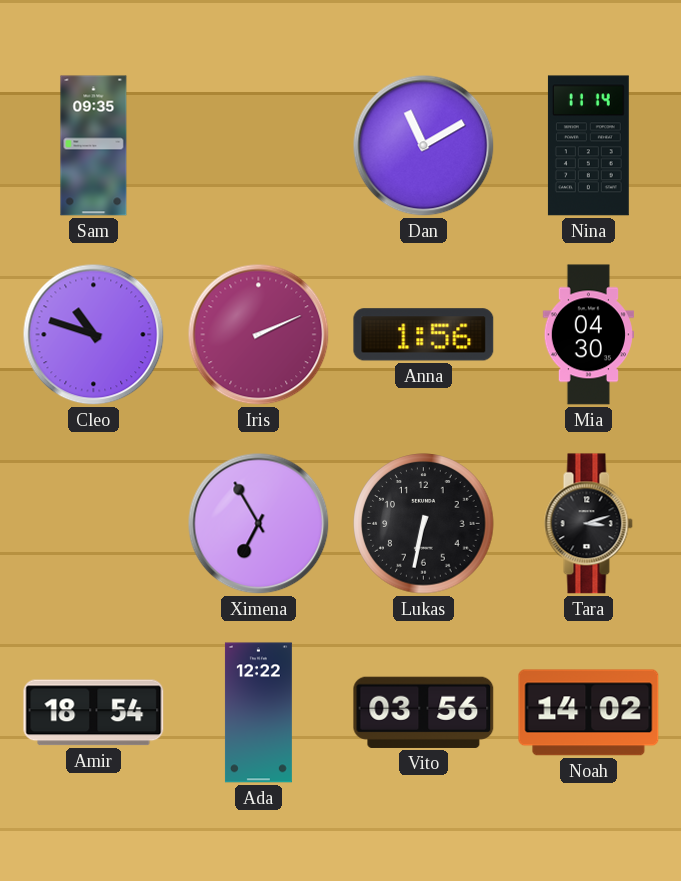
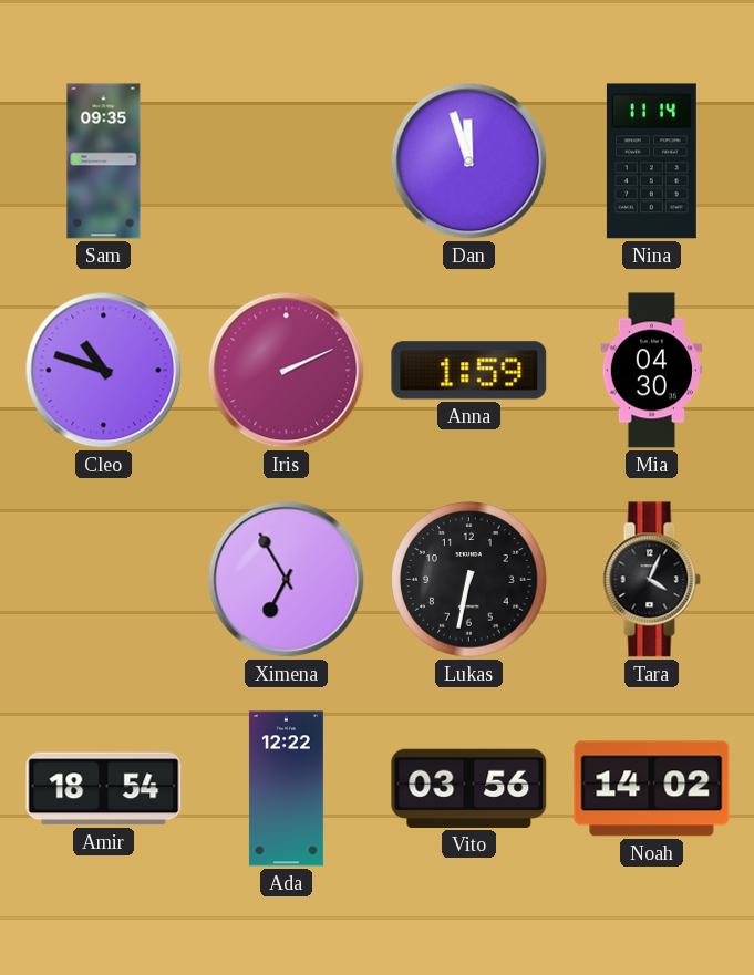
Dan: 11:10 -> 11:57 (469, 162)
Anna: 1:56 -> 1:59 (469, 371)
Tara: 3:12 -> 4:04 (651, 580)
